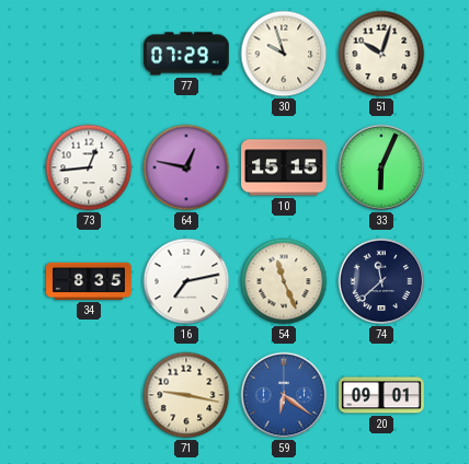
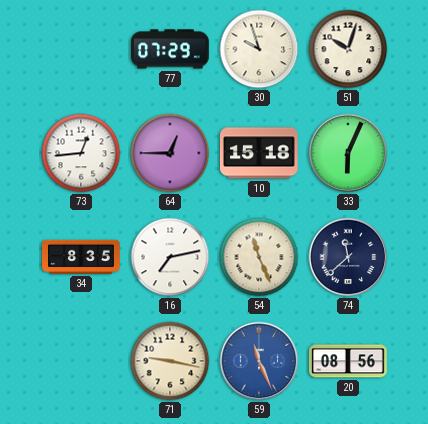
64: 12:47 -> 12:45 (170, 153)
10: 15:15 -> 15:18 (259, 153)
59: 6:21 -> 11:26 (259, 361)
20: 09:01 -> 08:56 (348, 361)
